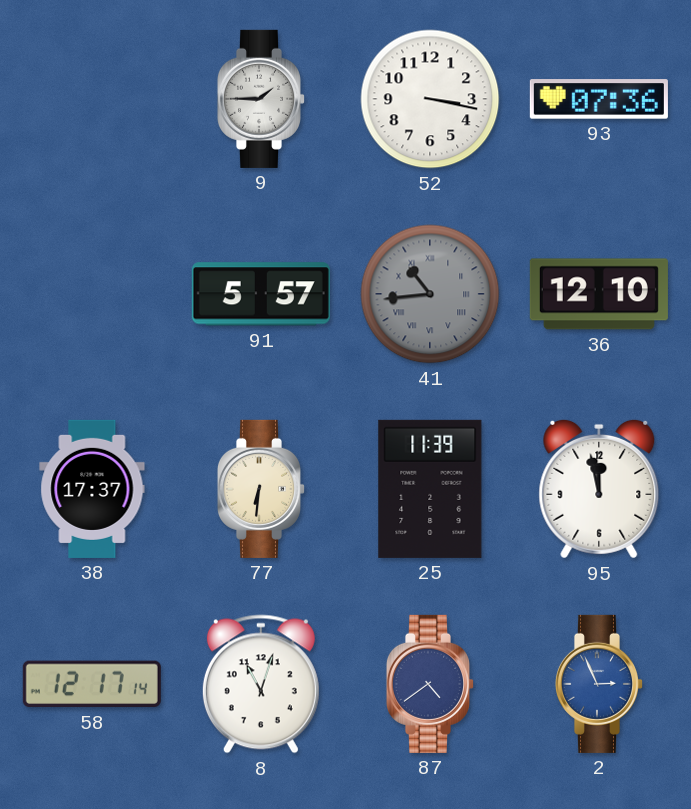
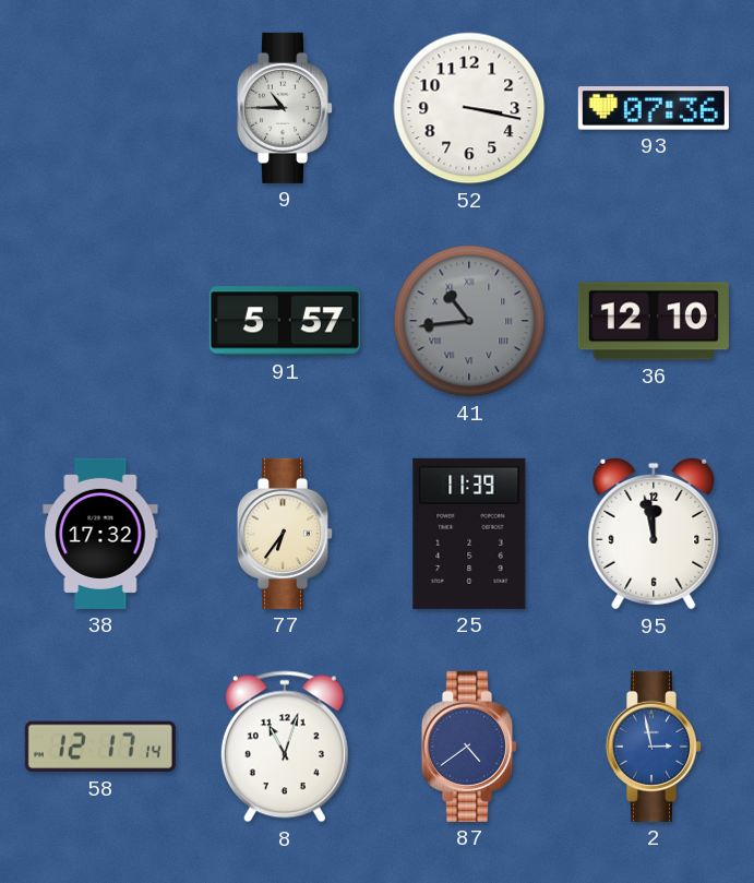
9: 1:45 -> 10:45 (284, 108)
38: 17:37 -> 17:32 (100, 534)
77: 6:31 -> 6:36 (284, 534)
2: 2:56 -> 2:58 (653, 747)
